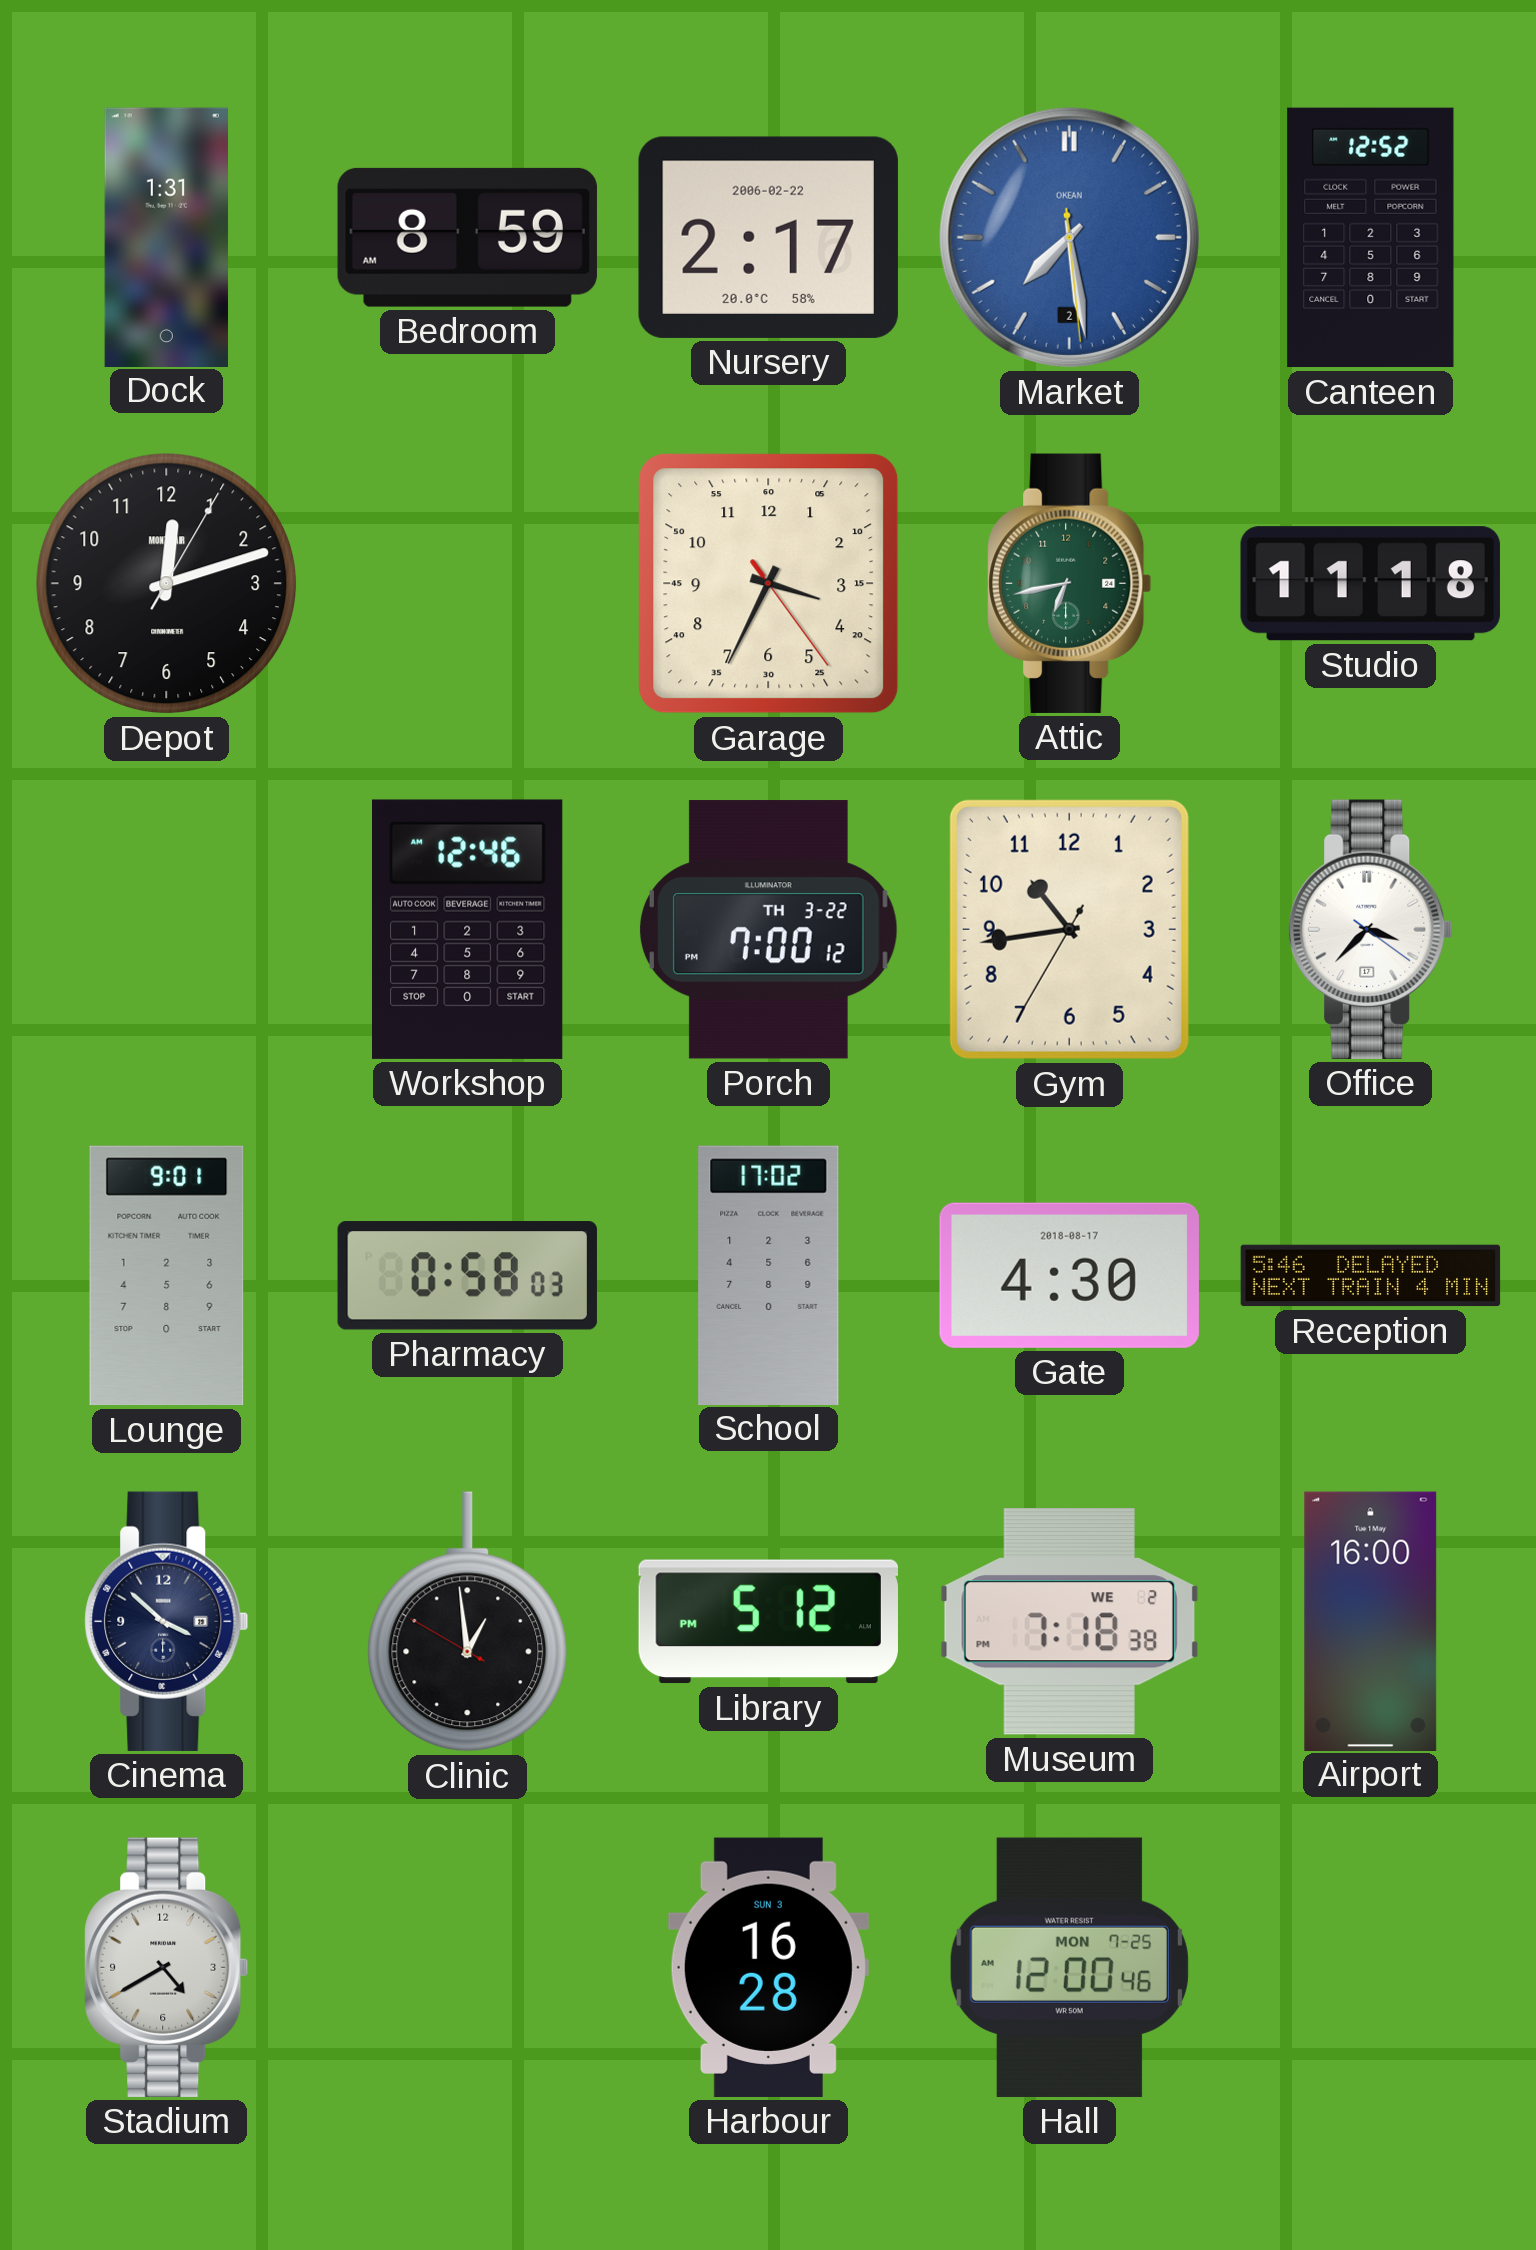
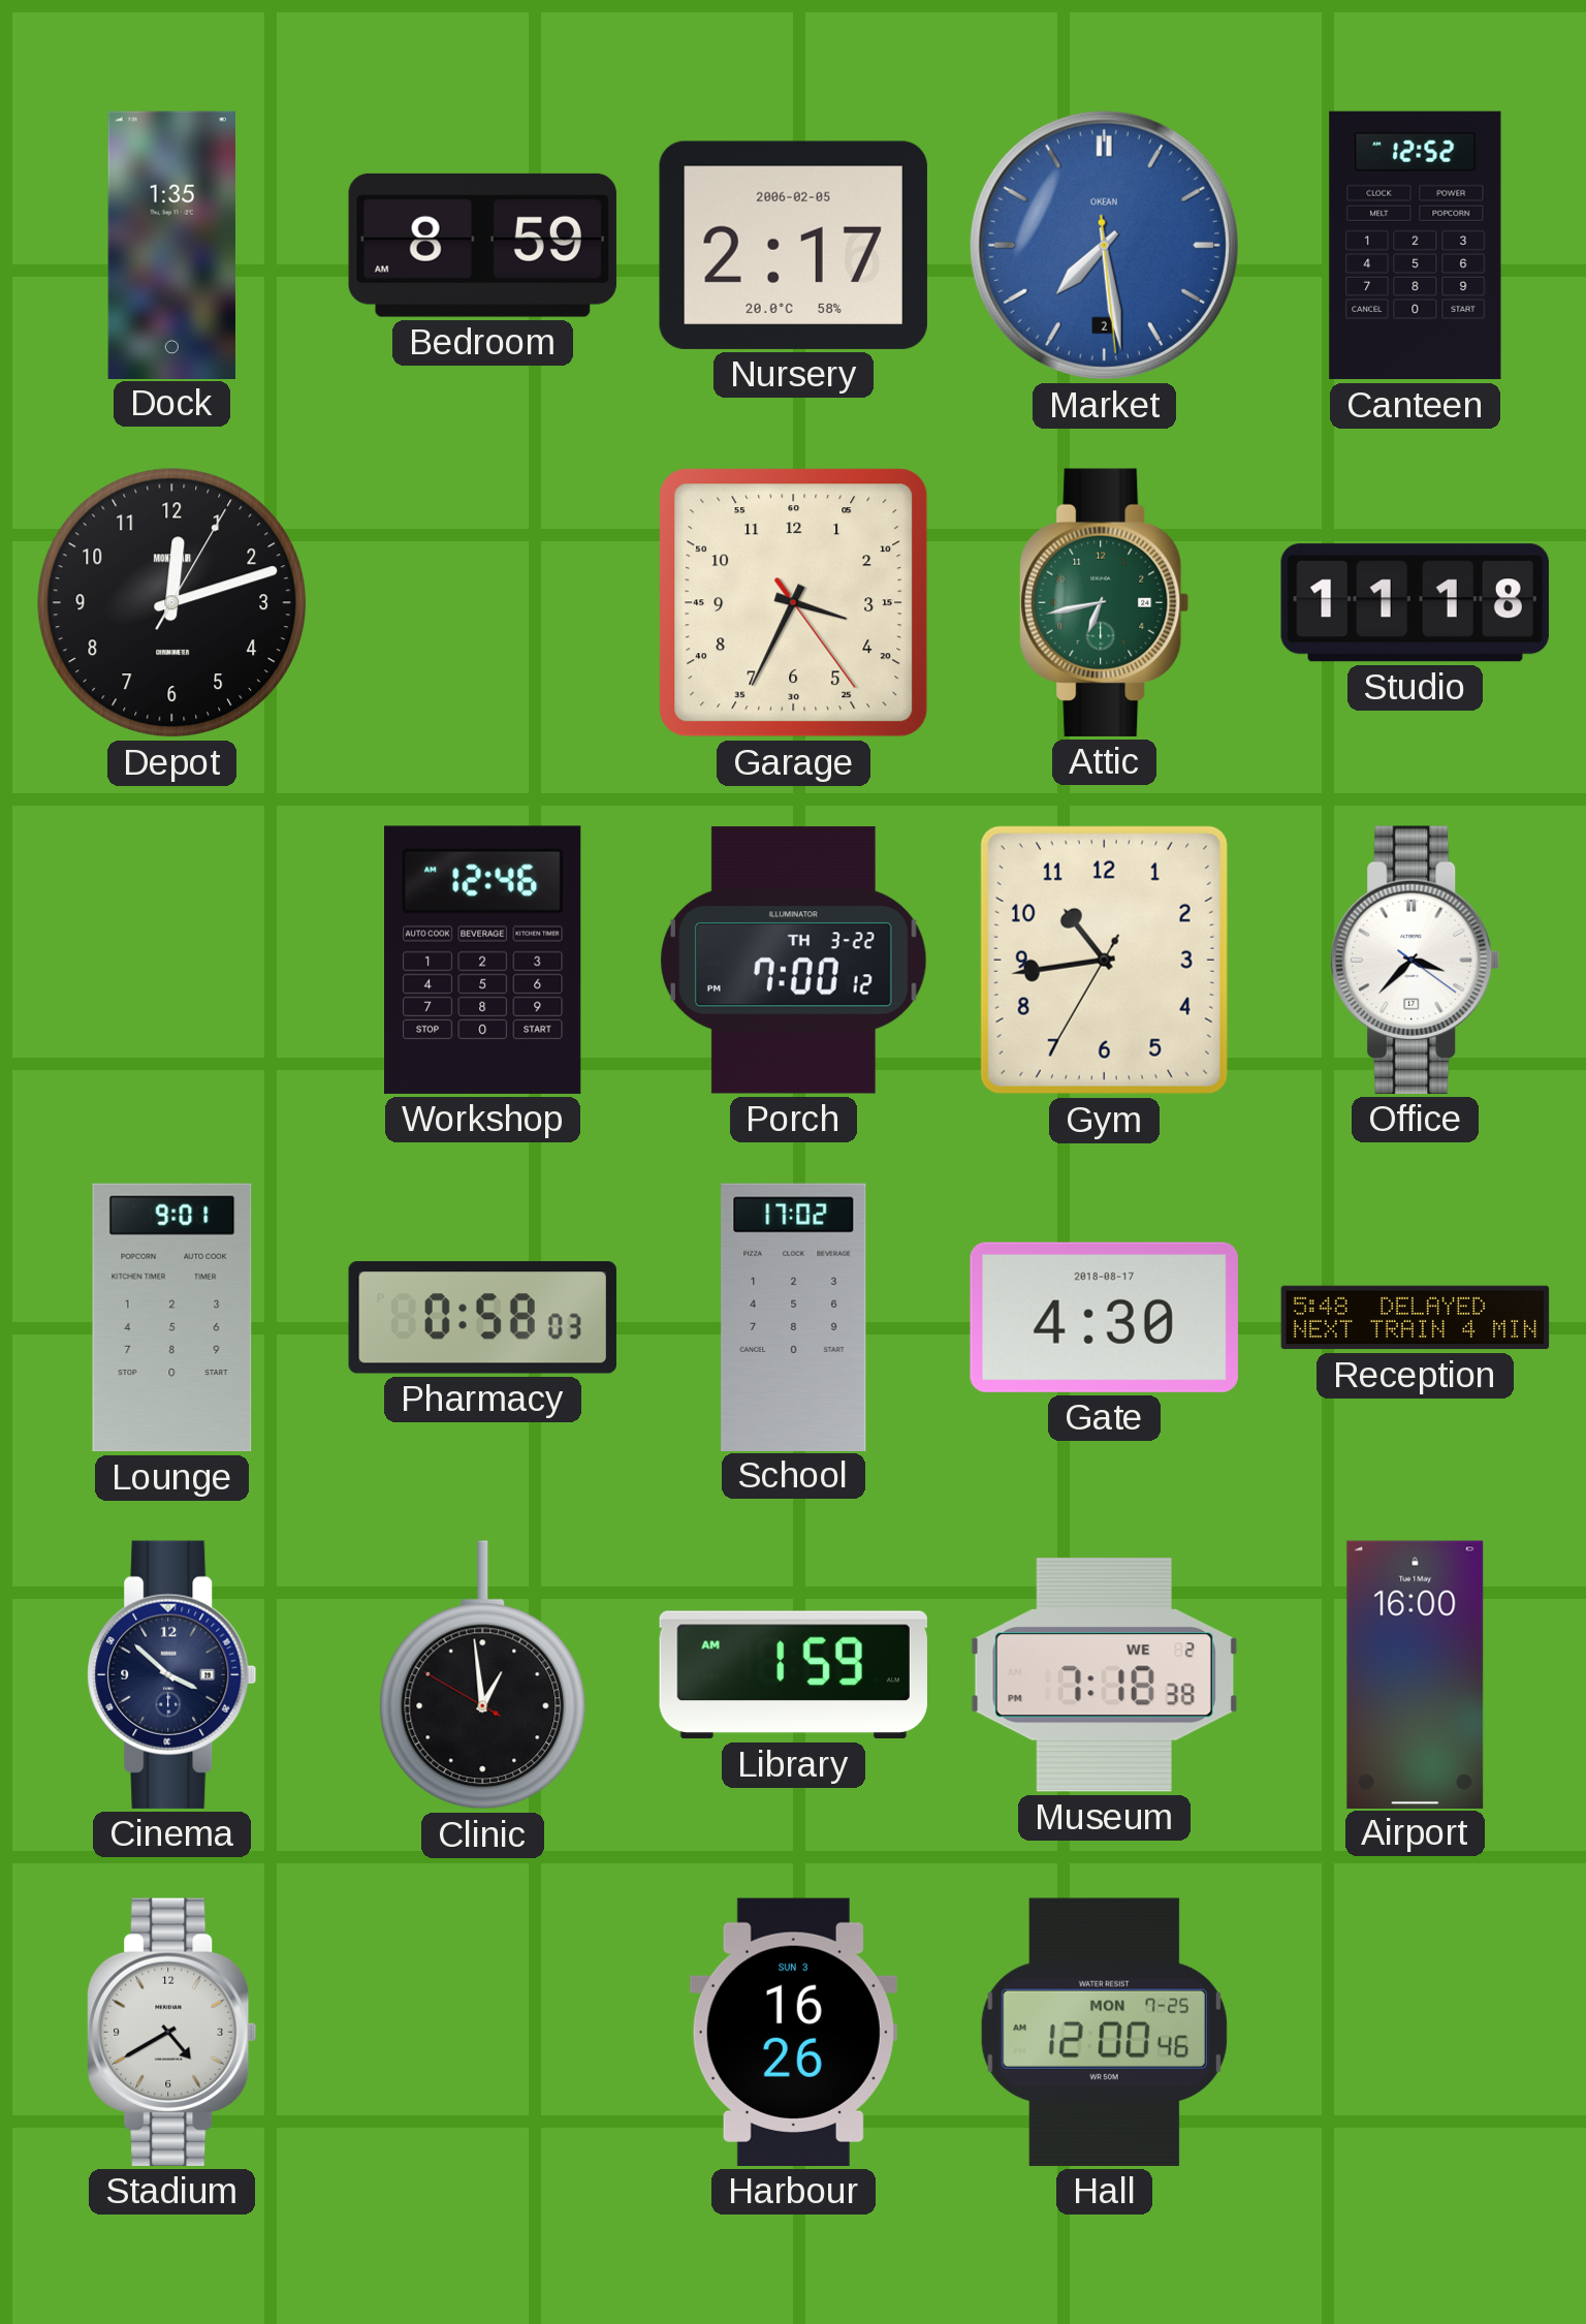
Dock: 1:31 -> 1:35 (171, 245)
Nursery date: 2006-02-22 -> 2006-02-05 (793, 245)
Reception: 5:46 -> 5:48 (1416, 1318)
Library: 5:12 -> 1:59 (793, 1675)
Harbour: 16:28 -> 16:26 (793, 2032)
